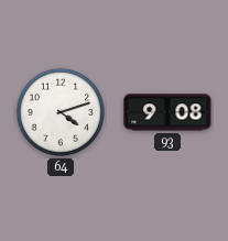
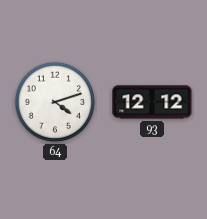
93: 9:08 -> 12:12 (152, 102)
